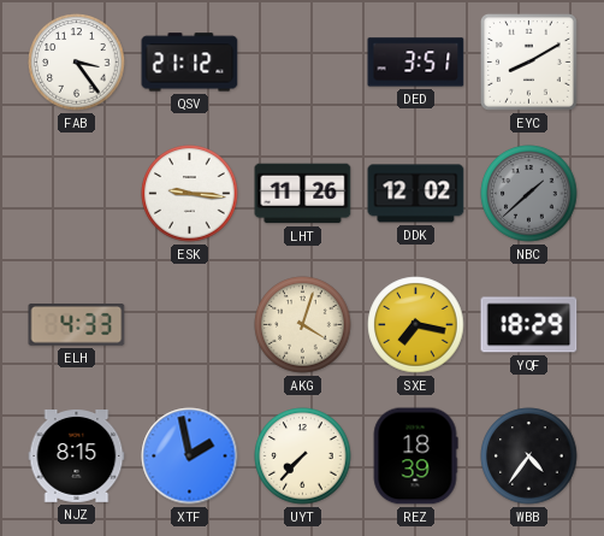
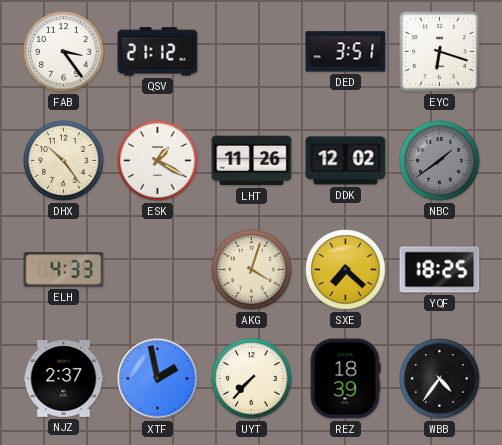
EYC: 8:10 -> 6:18 (439, 51)
DHX: none -> 10:24 (64, 161)
ESK: 9:16 -> 1:20 (158, 161)
NBC: 1:38 -> 1:39 (440, 161)
SXE: 7:17 -> 7:22 (346, 270)
YQF: 18:29 -> 18:25 (440, 270)
NJZ: 8:15 -> 2:37 (64, 379)
